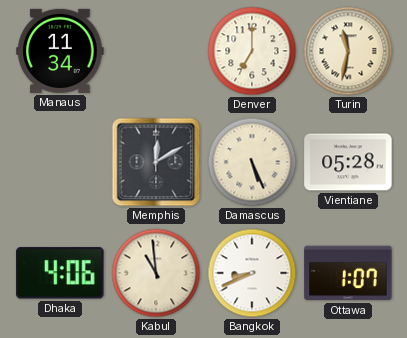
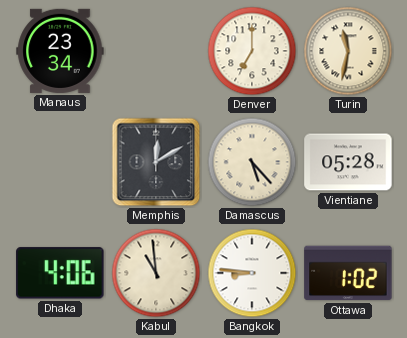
Manaus: 11:34 -> 23:34 (60, 51)
Damascus: 5:26 -> 5:23 (252, 162)
Bangkok: 8:41 -> 8:46 (252, 273)
Ottawa: 1:07 -> 1:02 (348, 273)
